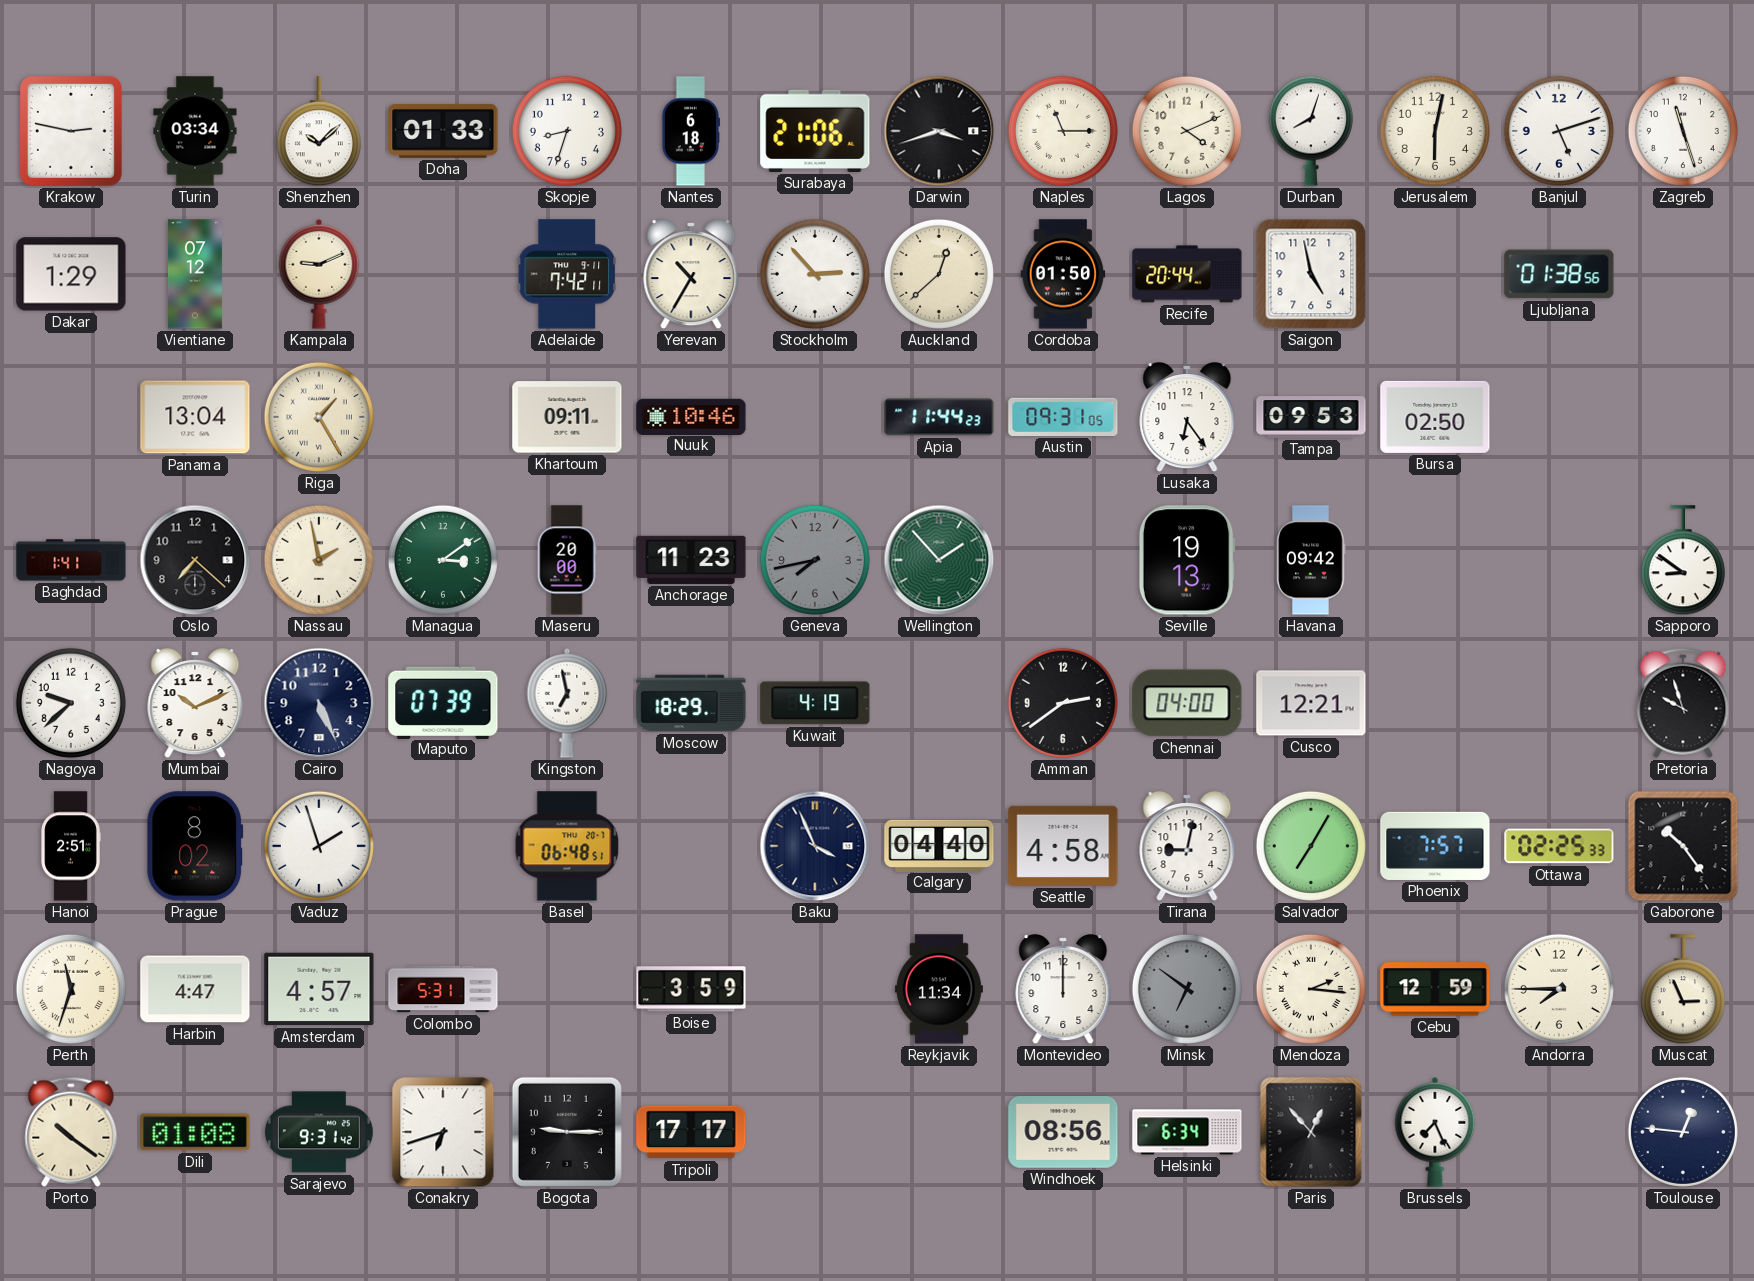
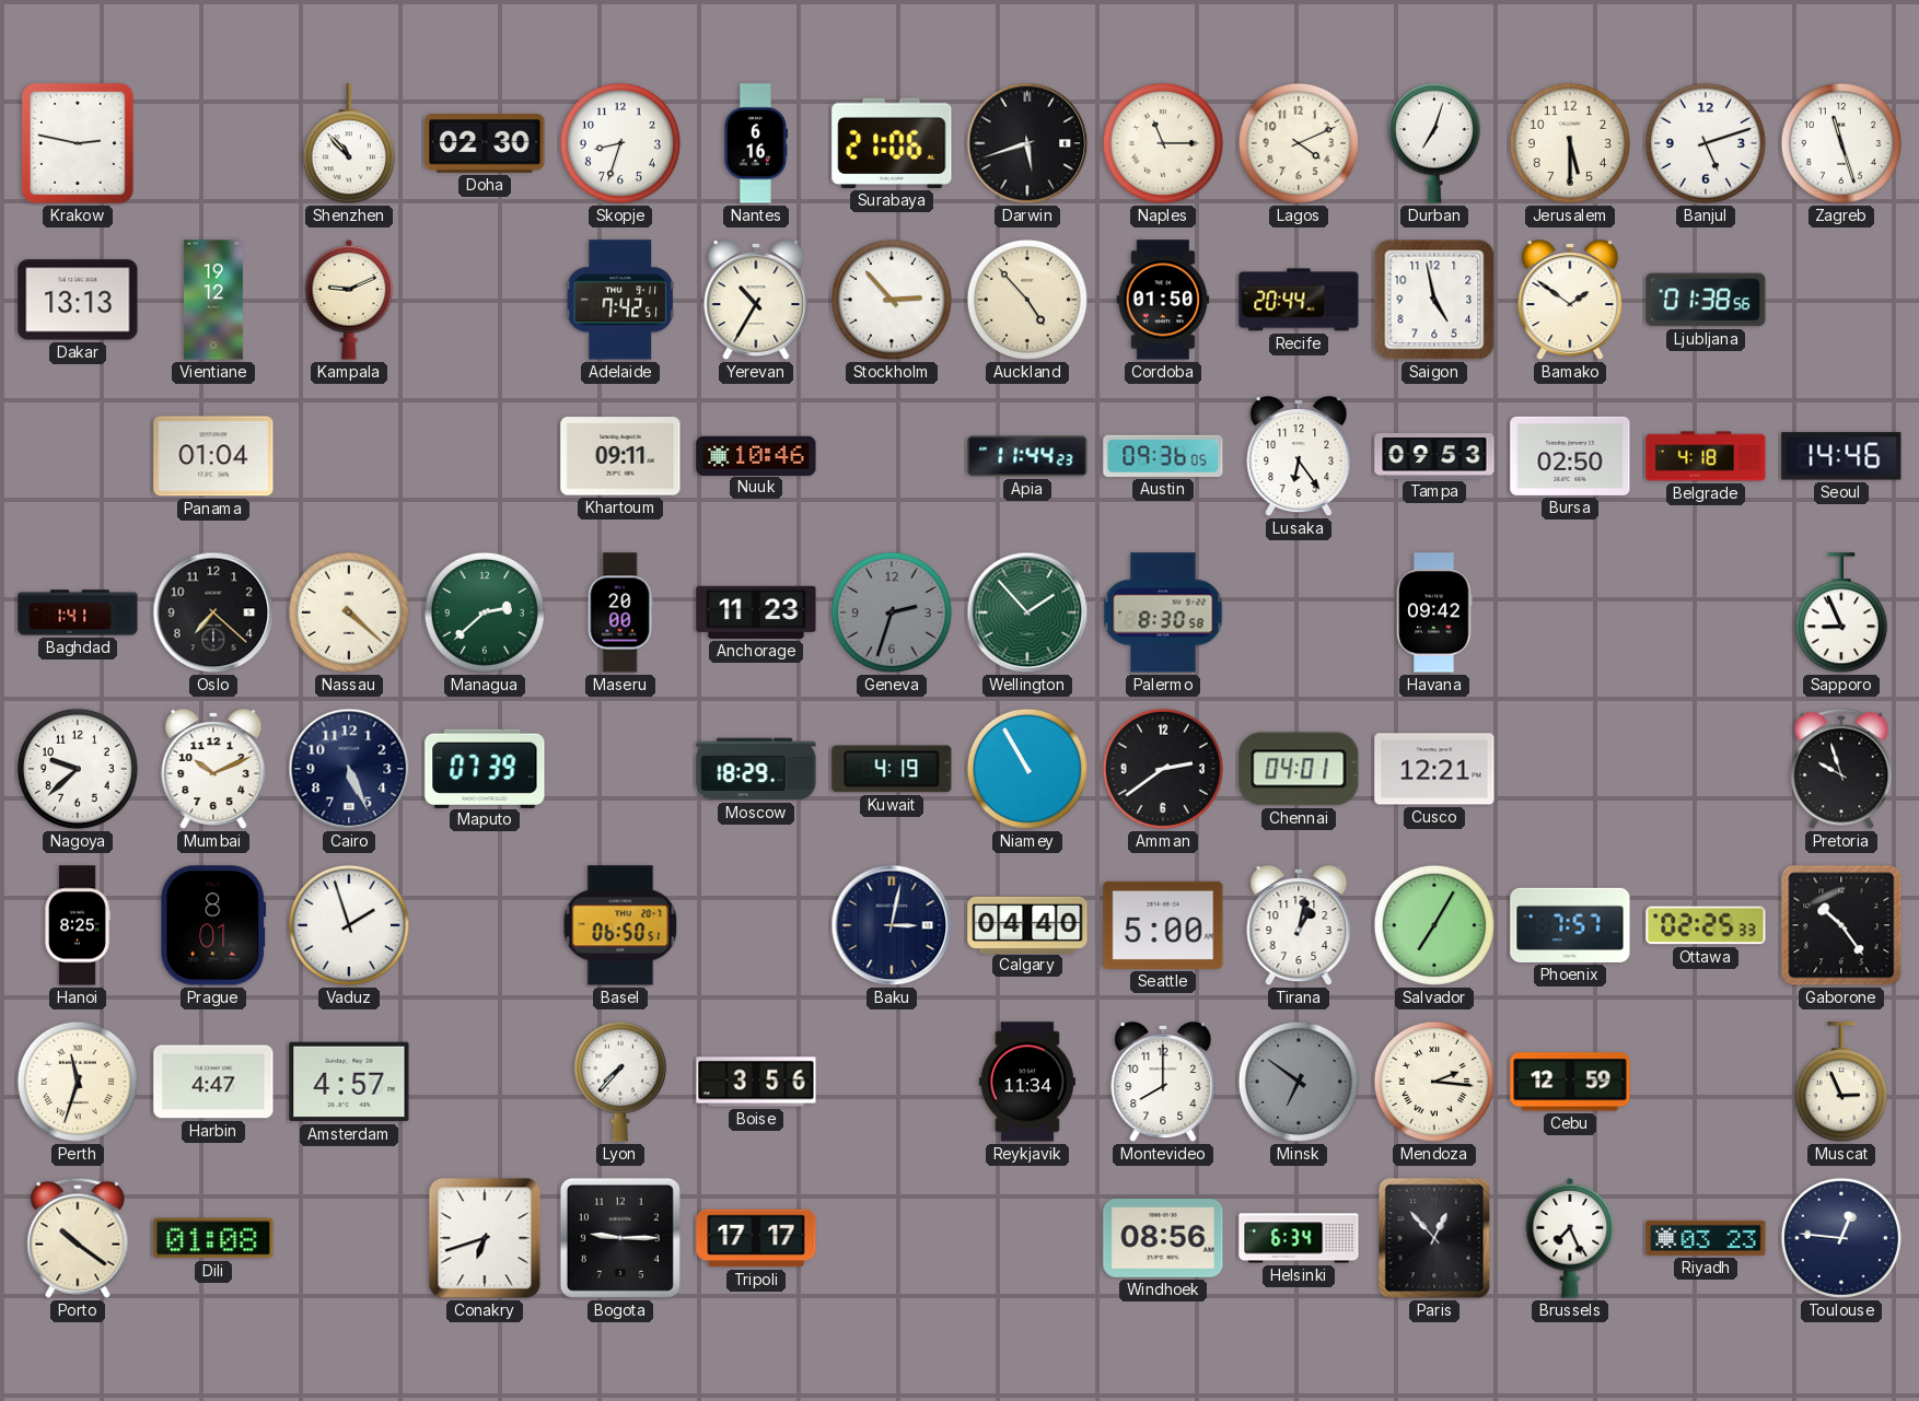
Turin: 03:34 -> none (195, 131)
Shenzhen: 10:08 -> 10:53 (349, 144)
Doha: 01:33 -> 02:30 (485, 143)
Nantes: 6:18 -> 6:16 (755, 143)
Darwin: 3:42 -> 5:42 (1027, 143)
Durban: 8:03 -> 7:03 (1434, 143)
Jerusalem: 6:02 -> 5:30 (1570, 143)
Dakar: 1:29 -> 13:13 (78, 300)
Vientiane: 07:12 -> 19:12 (213, 300)
Adelaide: 7:42:11 -> 7:42:51 (620, 300)
Auckland: 12:38 -> 4:53 (1027, 300)
Bamako: none -> 1:51 (1570, 301)
Panama: 13:04 -> 01:04 (213, 456)
Riga: 1:25 -> none (319, 417)
Austin: 09:31 -> 09:36 (1163, 456)
Belgrade: none -> 4:18 (1706, 456)
Seoul: none -> 14:46 (1841, 456)
Nassau: 1:58 -> 4:22 (349, 612)
Managua: 3:09 -> 2:38 (485, 612)
Geneva: 7:43 -> 2:33 (892, 612)
Palermo: none -> 8:30 (1163, 612)
Seville: 19:13 -> none (1187, 560)
Sapporo: 8:51 -> 8:56 (1841, 614)
Kingston: 6:58 -> none (567, 703)
Niamey: none -> 10:55 (1027, 769)
Chennai: 04:00 -> 04:01 (1299, 769)
Hanoi: 2:51 -> 8:25 (78, 925)
Prague: 8:02 -> 8:01 (213, 925)
Basel: 06:48 -> 06:50 (620, 925)
Baku: 3:56 -> 3:02 (892, 925)
Seattle: 4:58 -> 5:00 (1163, 925)
Tirana: 9:02 -> 1:02 (1299, 926)
Colombo: 5:31 -> none (443, 989)
Lyon: none -> 7:37 (620, 1082)
Boise: 3:59 -> 3:56 (756, 1082)
Montevideo: 12:00 -> 8:00 (1163, 1083)
Andorra: 7:45 -> none (1559, 989)
Sarajevo: 9:31 -> none (319, 1132)
Riyadh: none -> 03:23 (1706, 1238)
